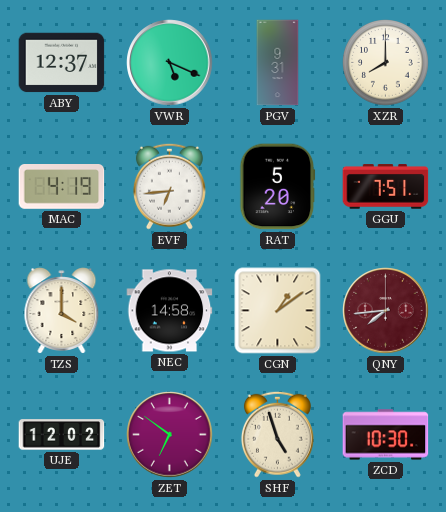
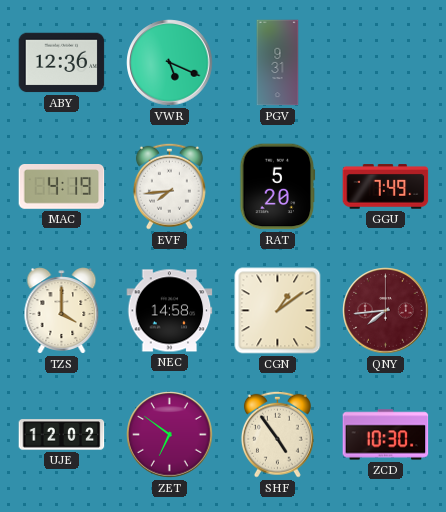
ABY: 12:37 -> 12:36 (62, 63)
XZR: 8:00 -> none (386, 63)
EVF: 6:44 -> 7:44 (169, 186)
GGU: 7:51 -> 7:49 (386, 187)
SHF: 4:57 -> 4:54 (277, 434)
